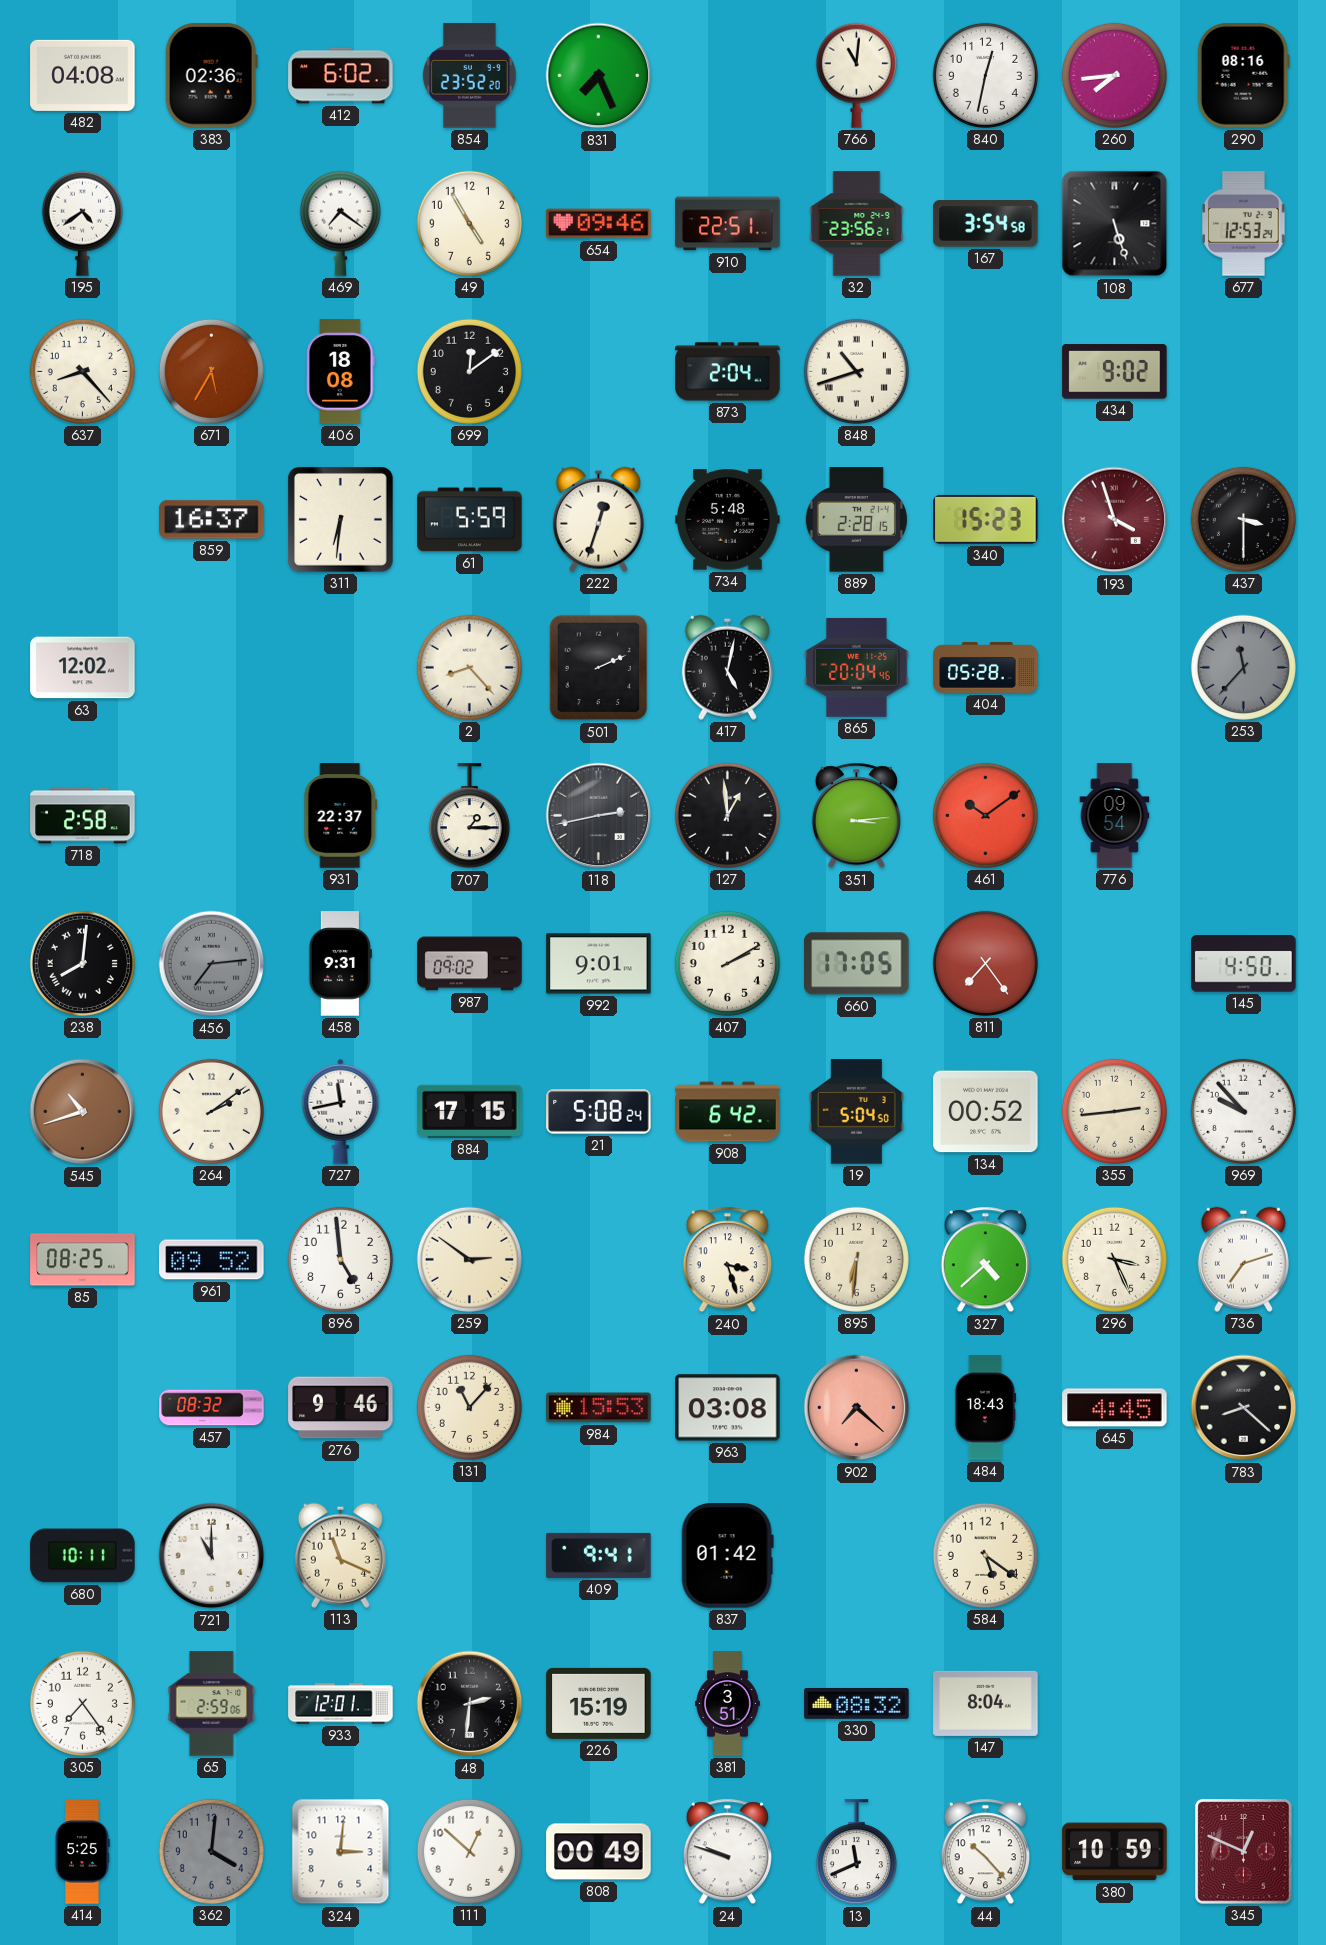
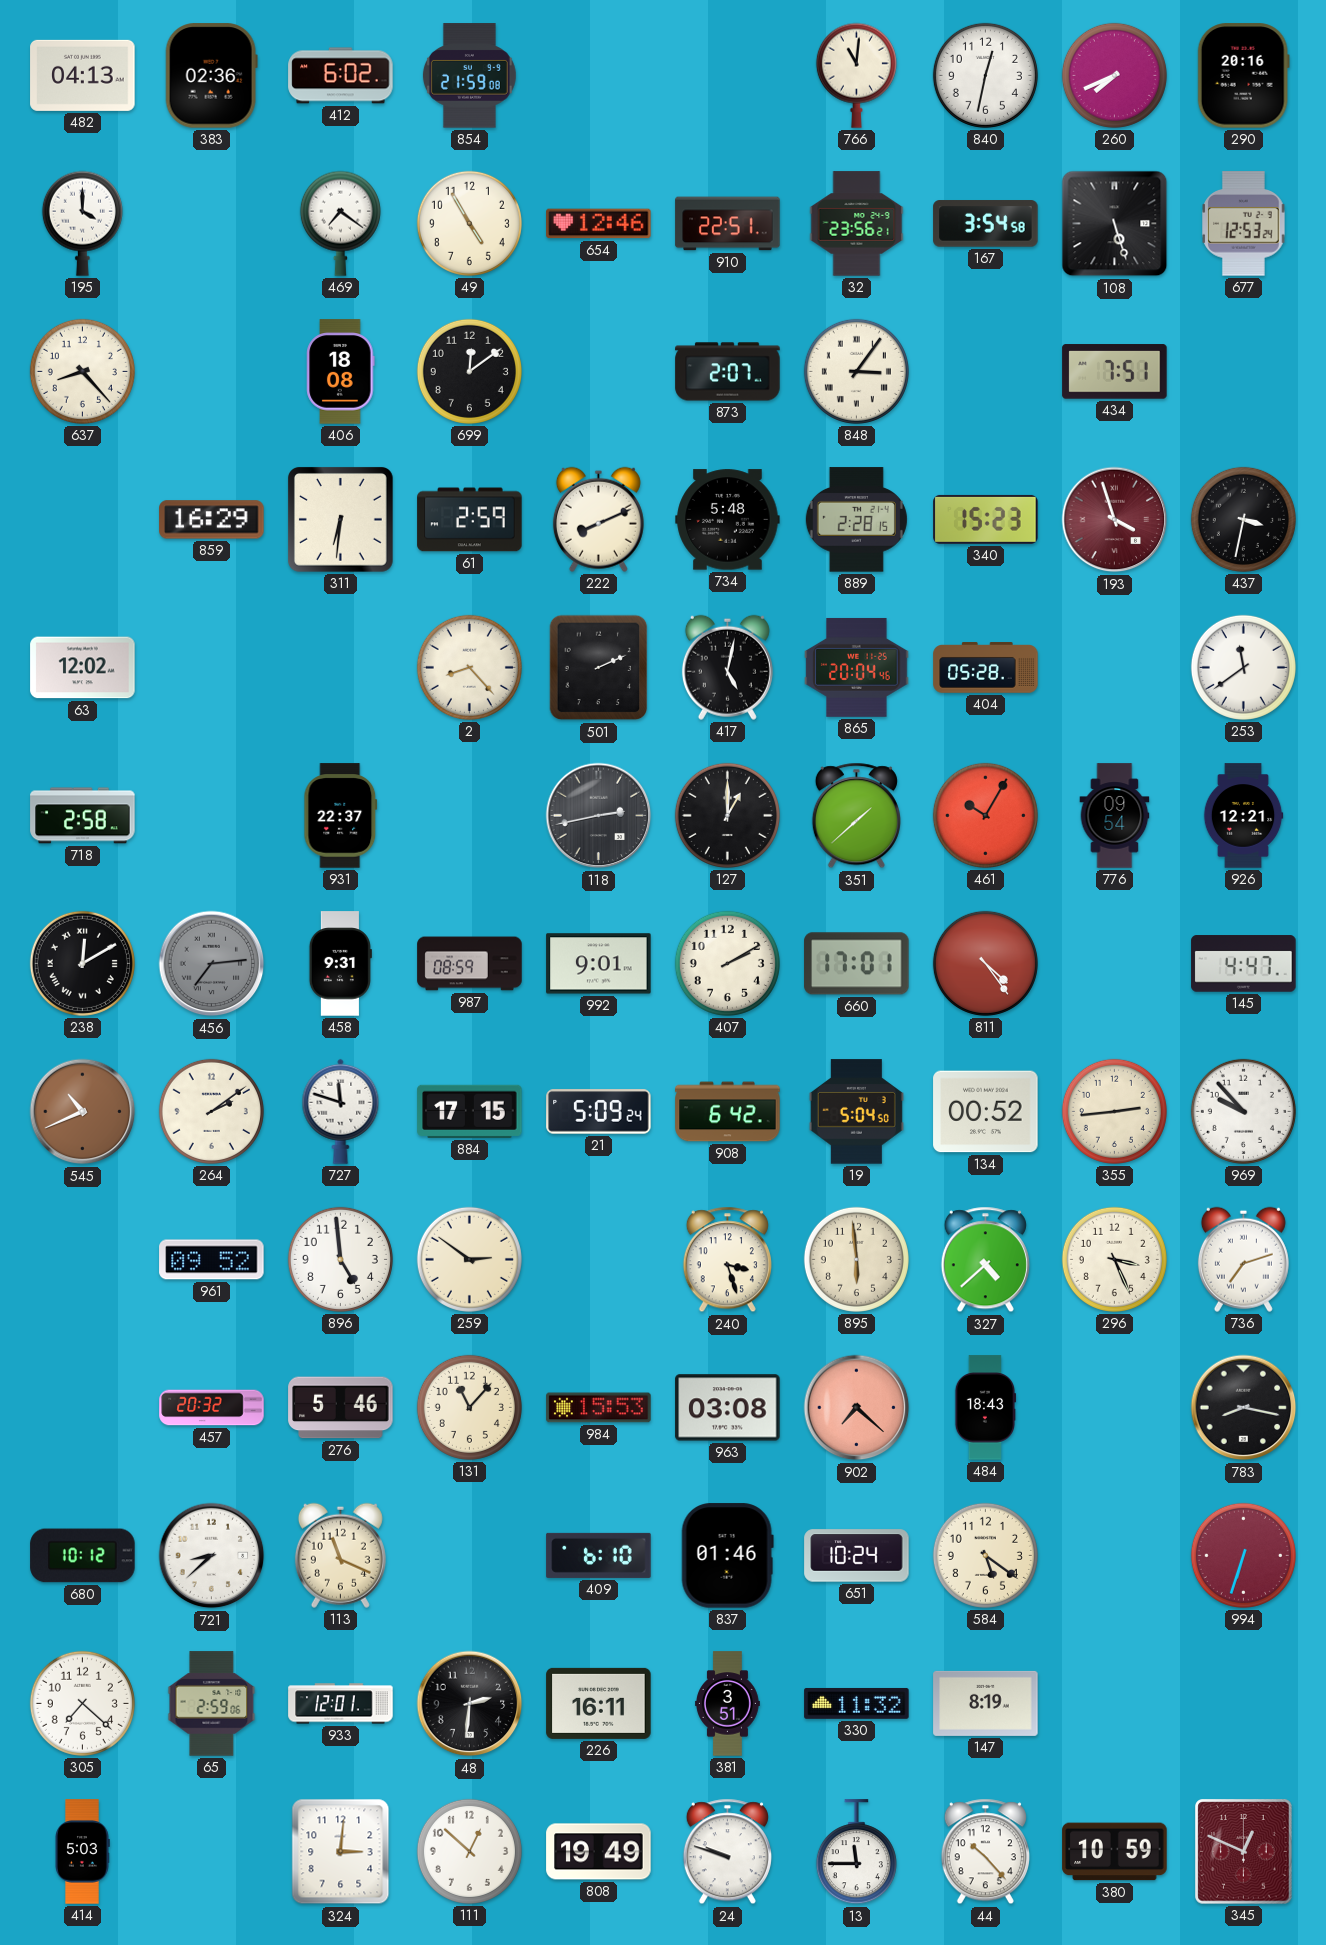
482: 04:08 -> 04:13 (83, 75)
854: 23:52 -> 21:59 (469, 76)
831: 7:26 -> none (599, 76)
260: 7:44 -> 7:41 (1114, 75)
290: 08:16 -> 20:16 (1243, 76)
195: 4:39 -> 4:00 (82, 223)
654: 09:46 -> 12:46 (599, 224)
671: 5:35 -> none (211, 371)
873: 2:04 -> 2:07 (728, 372)
848: 10:42 -> 3:06 (856, 371)
434: 9:02 -> 7:51 (1115, 372)
859: 16:37 -> 16:29 (212, 520)
61: 5:59 -> 2:59 (470, 520)
222: 12:33 -> 8:11 (598, 519)
437: 3:30 -> 3:32 (1243, 519)
253: 11:37 -> 11:39 (1243, 667)
253 dial: grey -> white (1243, 667)
707: 1:15 -> none (469, 816)
127: 12:59 -> 1:00 (727, 815)
351: 3:14 -> 1:38 (856, 816)
461: 10:09 -> 10:05 (985, 815)
926: none -> 12:21 (1243, 816)
238: 8:01 -> 12:10 (82, 963)
987: 09:02 -> 08:59 (470, 964)
660: 17:05 -> 17:01 (857, 964)
811: 7:24 -> 4:24 (985, 963)
145: 4:50 -> 4:47 (1244, 964)
545: 10:42 -> 10:41 (83, 1112)
727: 11:43 -> 11:48 (341, 1111)
21: 5:08 -> 5:09 (599, 1112)
85: 08:25 -> none (83, 1260)
895: 6:31 -> 5:59 (856, 1259)
457: 08:32 -> 20:32 (212, 1408)
276: 9:46 -> 5:46 (341, 1408)
645: 4:45 -> none (1115, 1408)
783: 8:22 -> 8:17 (1244, 1408)
680: 10:11 -> 10:12 (83, 1556)
721: 11:00 -> 8:38 (212, 1556)
409: 9:41 -> 6:10 (599, 1555)
837: 01:42 -> 01:46 (727, 1556)
651: none -> 10:24 (857, 1556)
994: none -> 6:33 (1243, 1555)
305: 7:24 -> 7:22 (82, 1703)
226: 15:19 -> 16:11 (599, 1703)
330: 08:32 -> 11:32 (857, 1704)
147: 8:04 -> 8:19 (986, 1703)
414: 5:25 -> 5:03 (82, 1852)
362: 4:01 -> none (211, 1851)
808: 00:49 -> 19:49 (599, 1852)
13: 11:41 -> 11:45 (856, 1852)
